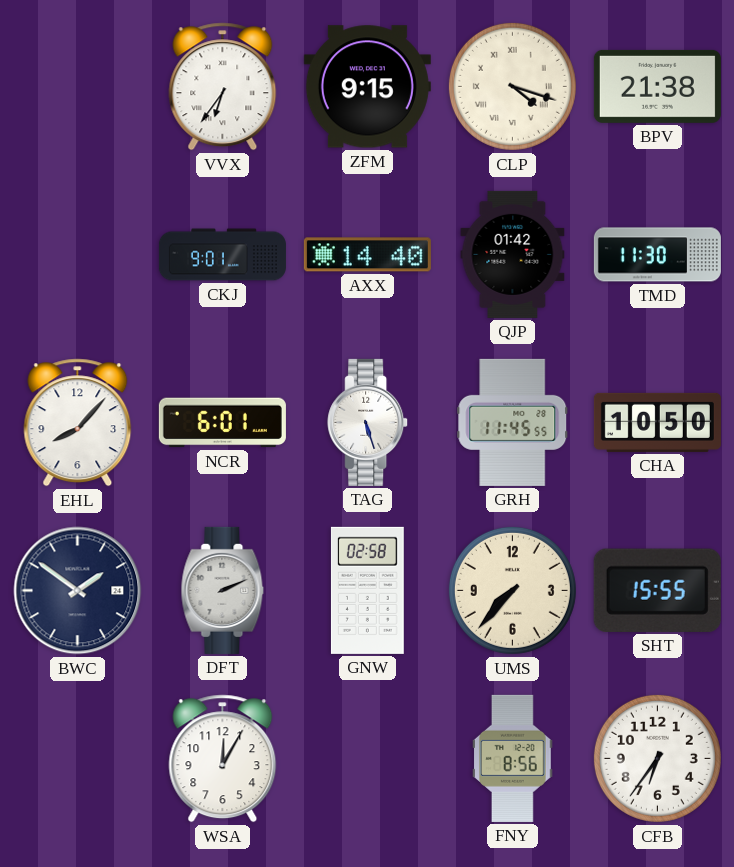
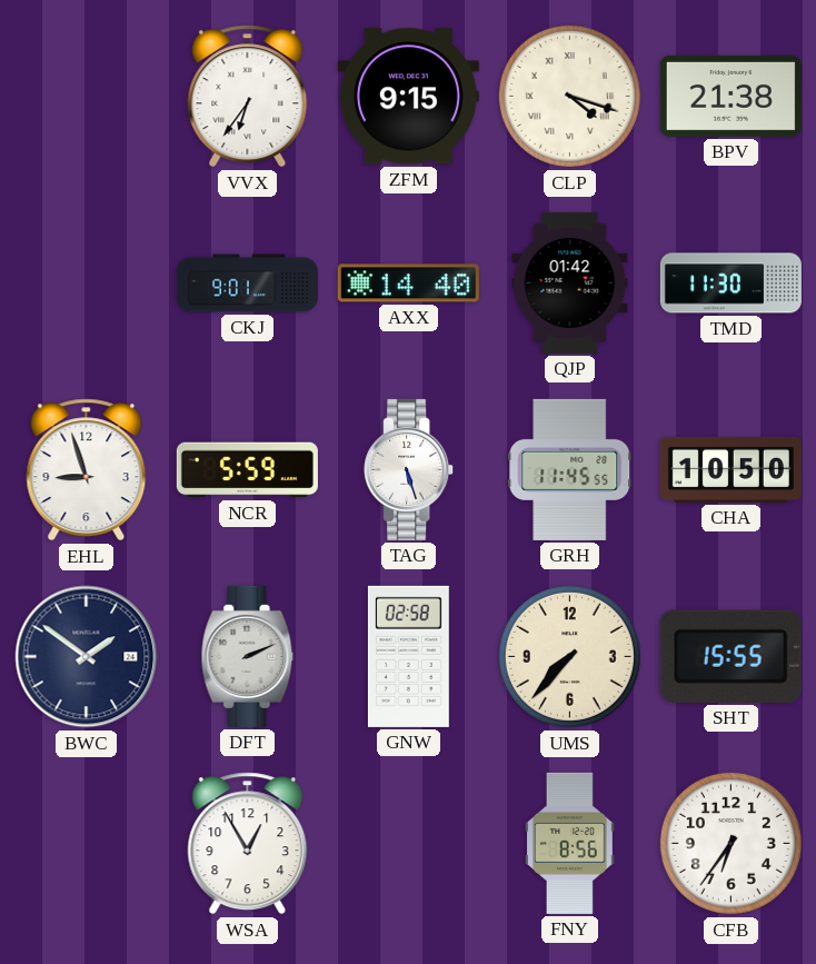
EHL: 8:07 -> 8:57 (87, 470)
NCR: 6:01 -> 5:59 (247, 470)
WSA: 12:05 -> 12:55 (248, 844)
